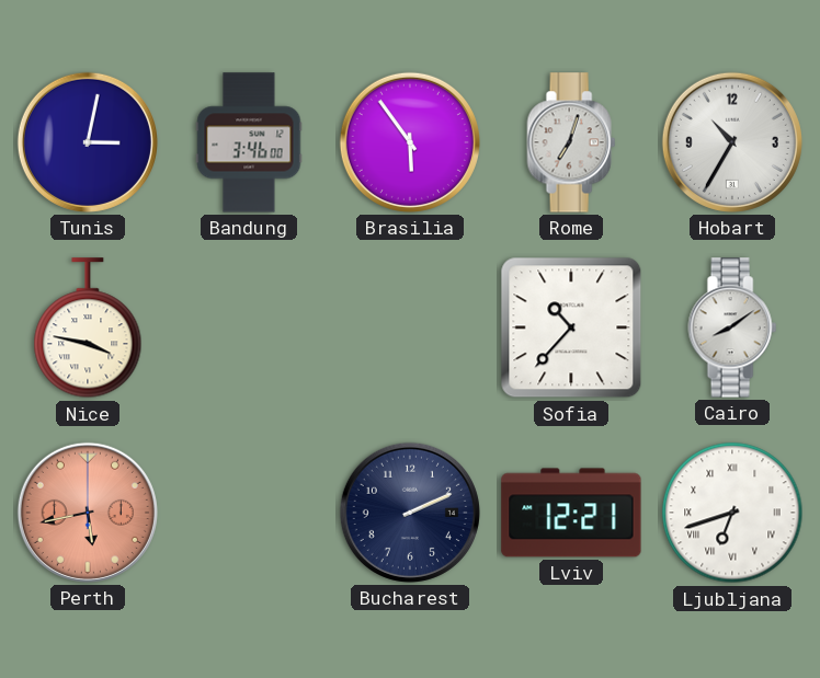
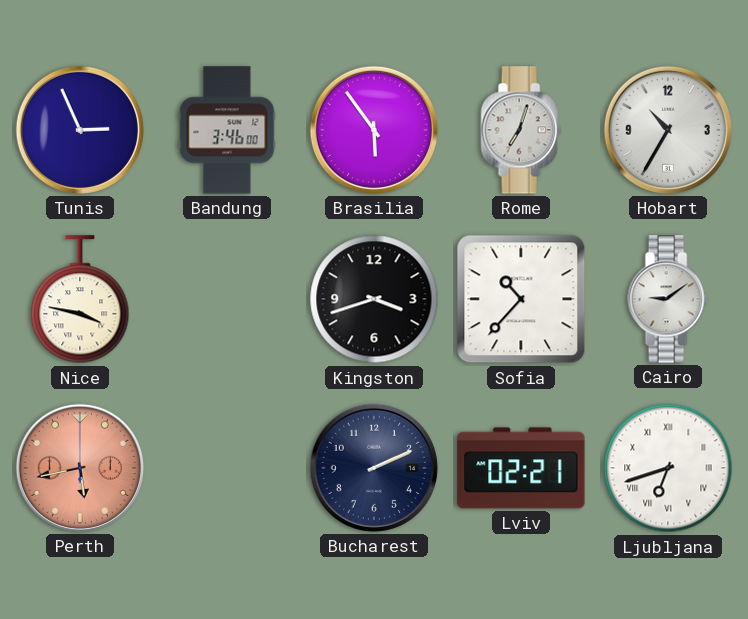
Tunis: 3:02 -> 2:56 (80, 130)
Kingston: none -> 3:42 (374, 299)
Cairo: 8:09 -> 9:09 (668, 299)
Lviv: 12:21 -> 02:21 (521, 468)
